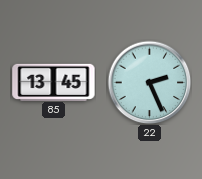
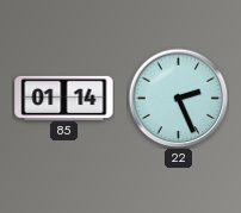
85: 13:45 -> 01:14 (64, 98)
